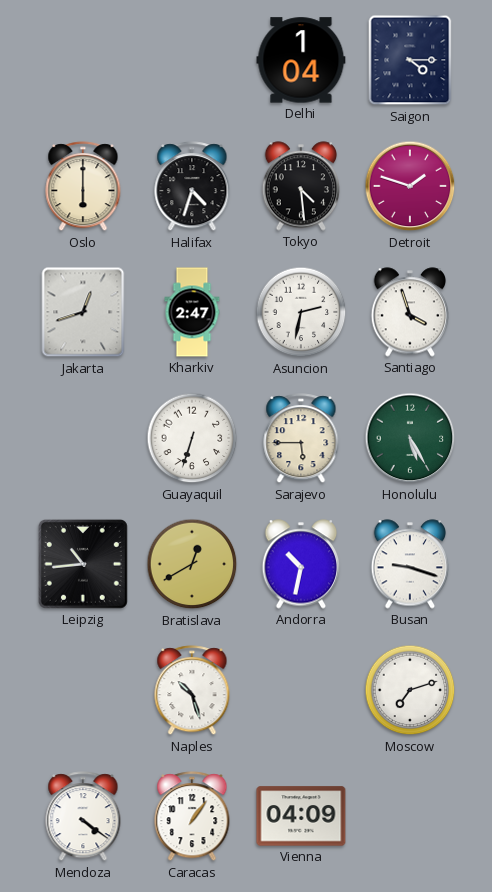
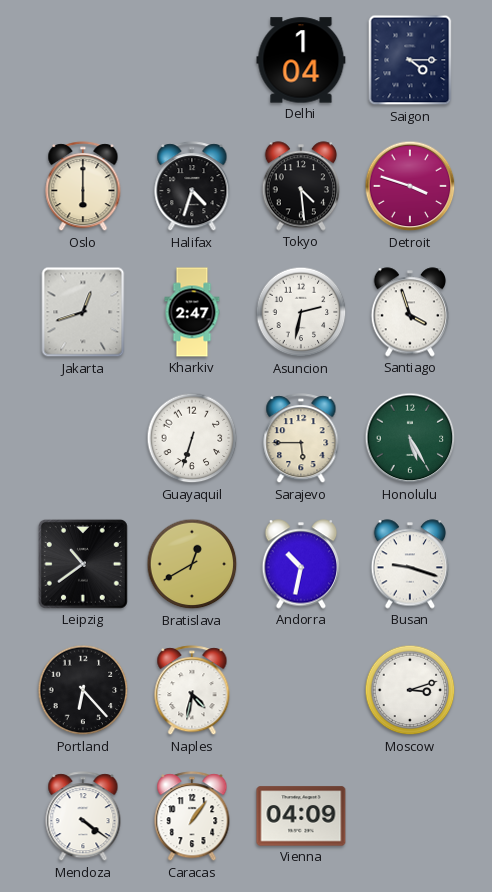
Detroit: 1:48 -> 3:48 (410, 186)
Leipzig: 10:44 -> 10:39 (83, 564)
Portland: none -> 6:23 (83, 690)
Naples: 10:27 -> 4:32 (192, 691)
Moscow: 7:12 -> 3:12 (410, 690)
